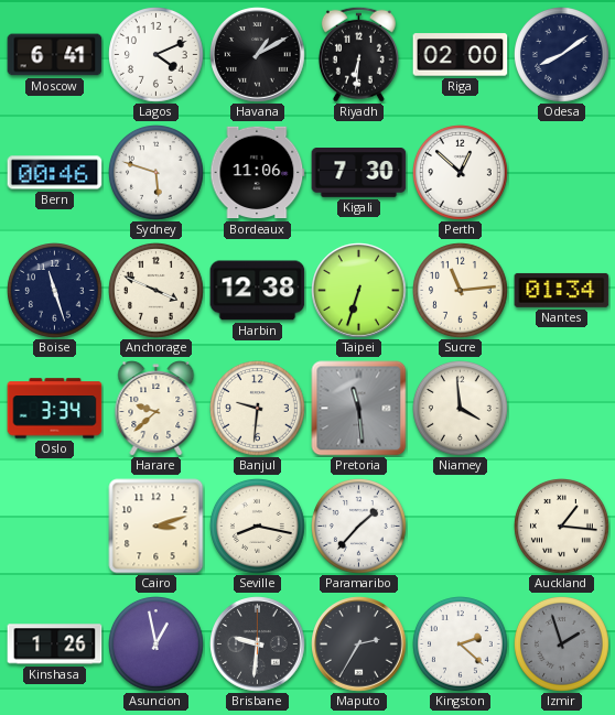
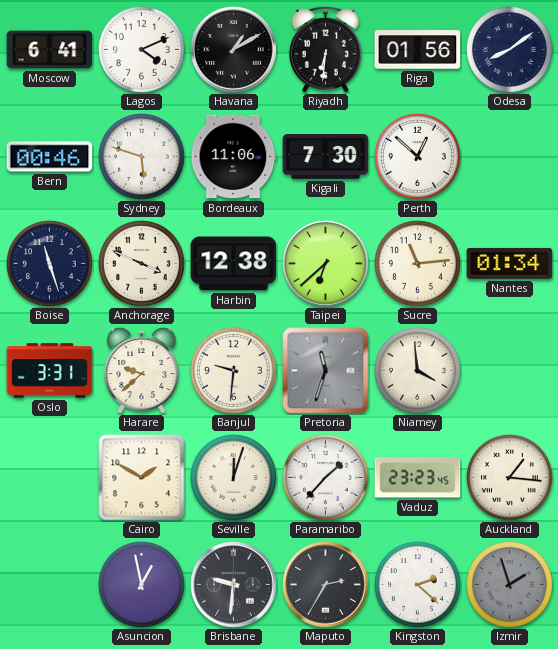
Riga: 02:00 -> 01:56 (418, 50)
Taipei: 6:33 -> 6:38 (326, 264)
Oslo: 3:34 -> 3:31 (50, 371)
Pretoria: 11:29 -> 11:33 (326, 371)
Cairo: 3:12 -> 1:50 (142, 478)
Seville: 8:17 -> 12:03 (234, 478)
Vaduz: none -> 23:23 (418, 478)
Kinshasa: 1:26 -> none (55, 644)
